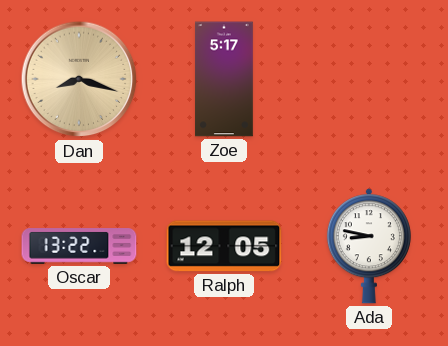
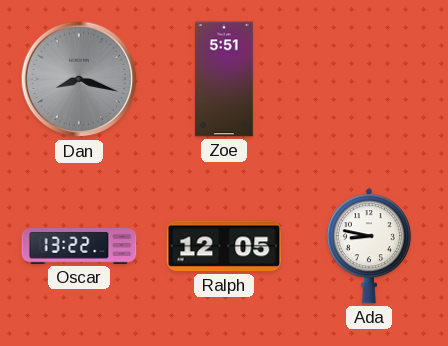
Dan dial: champagne -> grey (79, 79)
Zoe: 5:17 -> 5:51 (225, 79)
